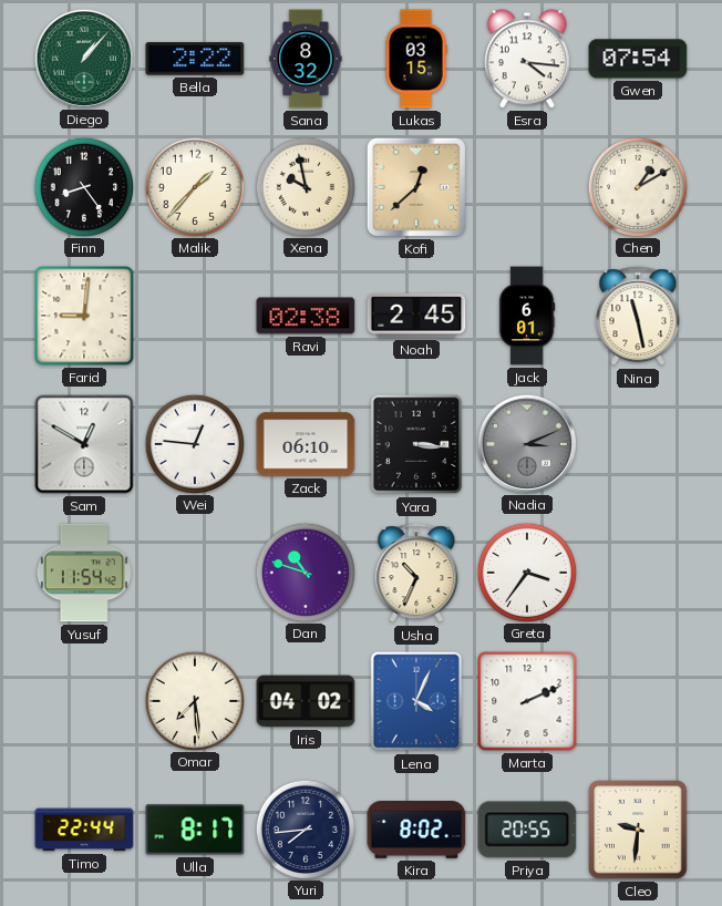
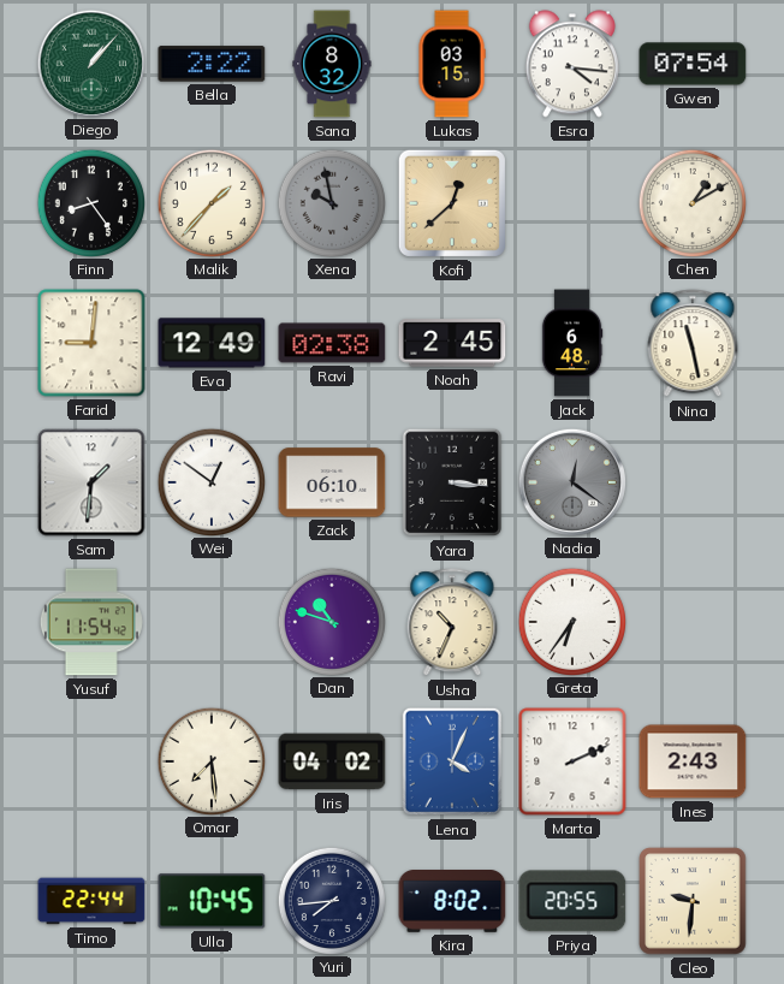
Xena dial: cream -> grey (331, 202)
Eva: none -> 12:49 (212, 343)
Jack: 6:01 -> 6:48 (572, 343)
Sam: 12:50 -> 1:31 (91, 482)
Wei: 12:46 -> 12:51 (210, 481)
Nadia: 3:11 -> 12:21 (571, 481)
Greta: 3:36 -> 6:36 (571, 621)
Ines: none -> 2:43 (693, 761)
Ulla: 8:17 -> 10:45 (212, 901)
